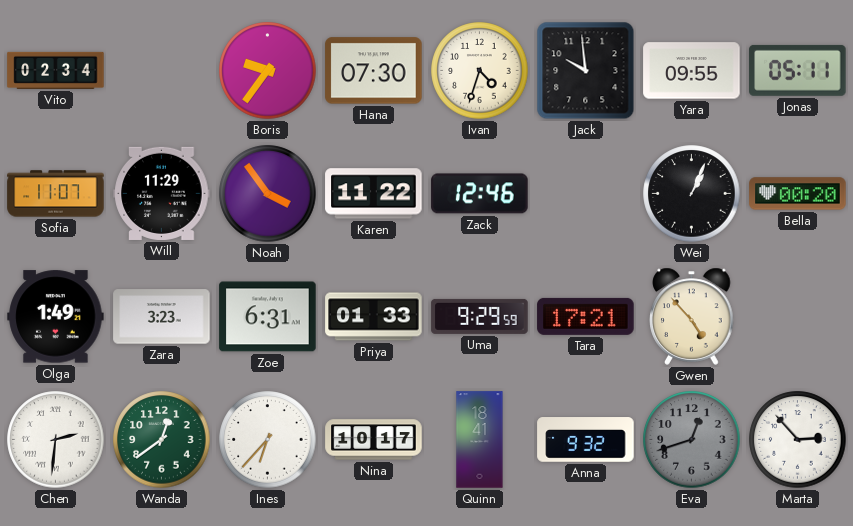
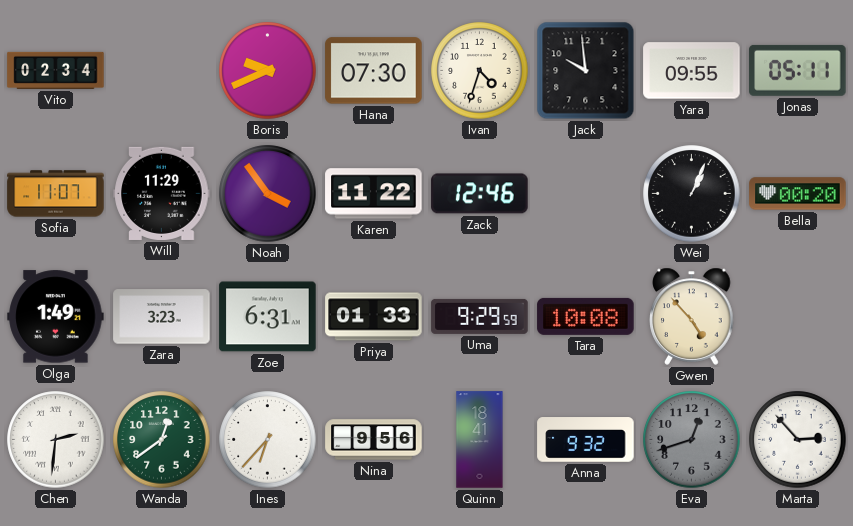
Boris: 9:36 -> 9:41 (268, 71)
Tara: 17:21 -> 10:08 (586, 316)
Nina: 10:17 -> 9:56 (374, 440)
